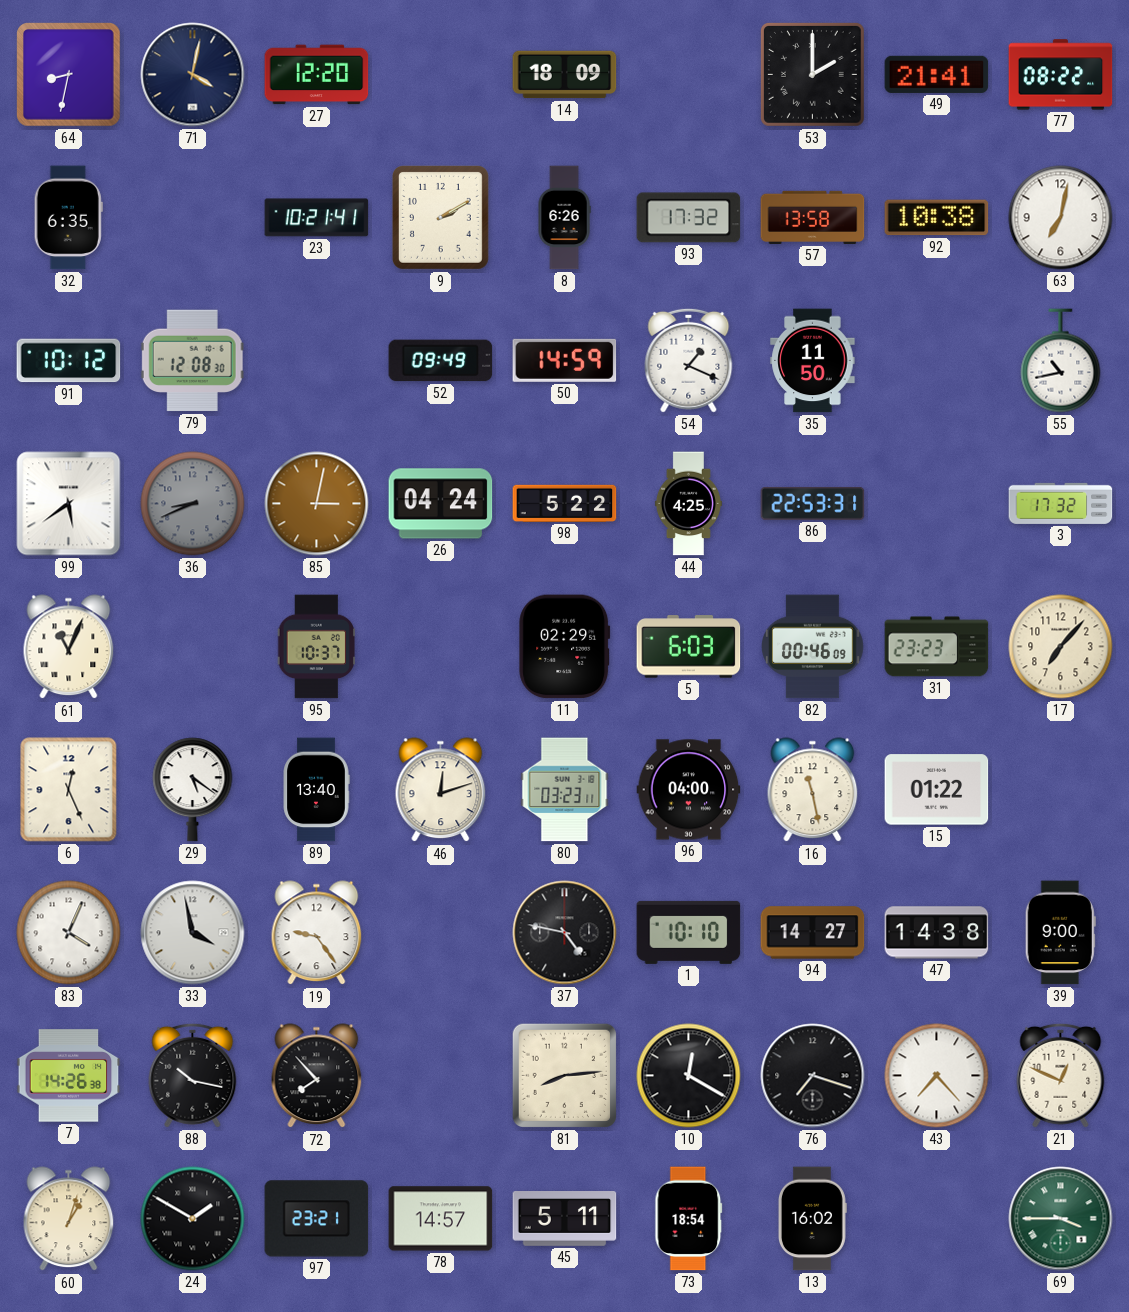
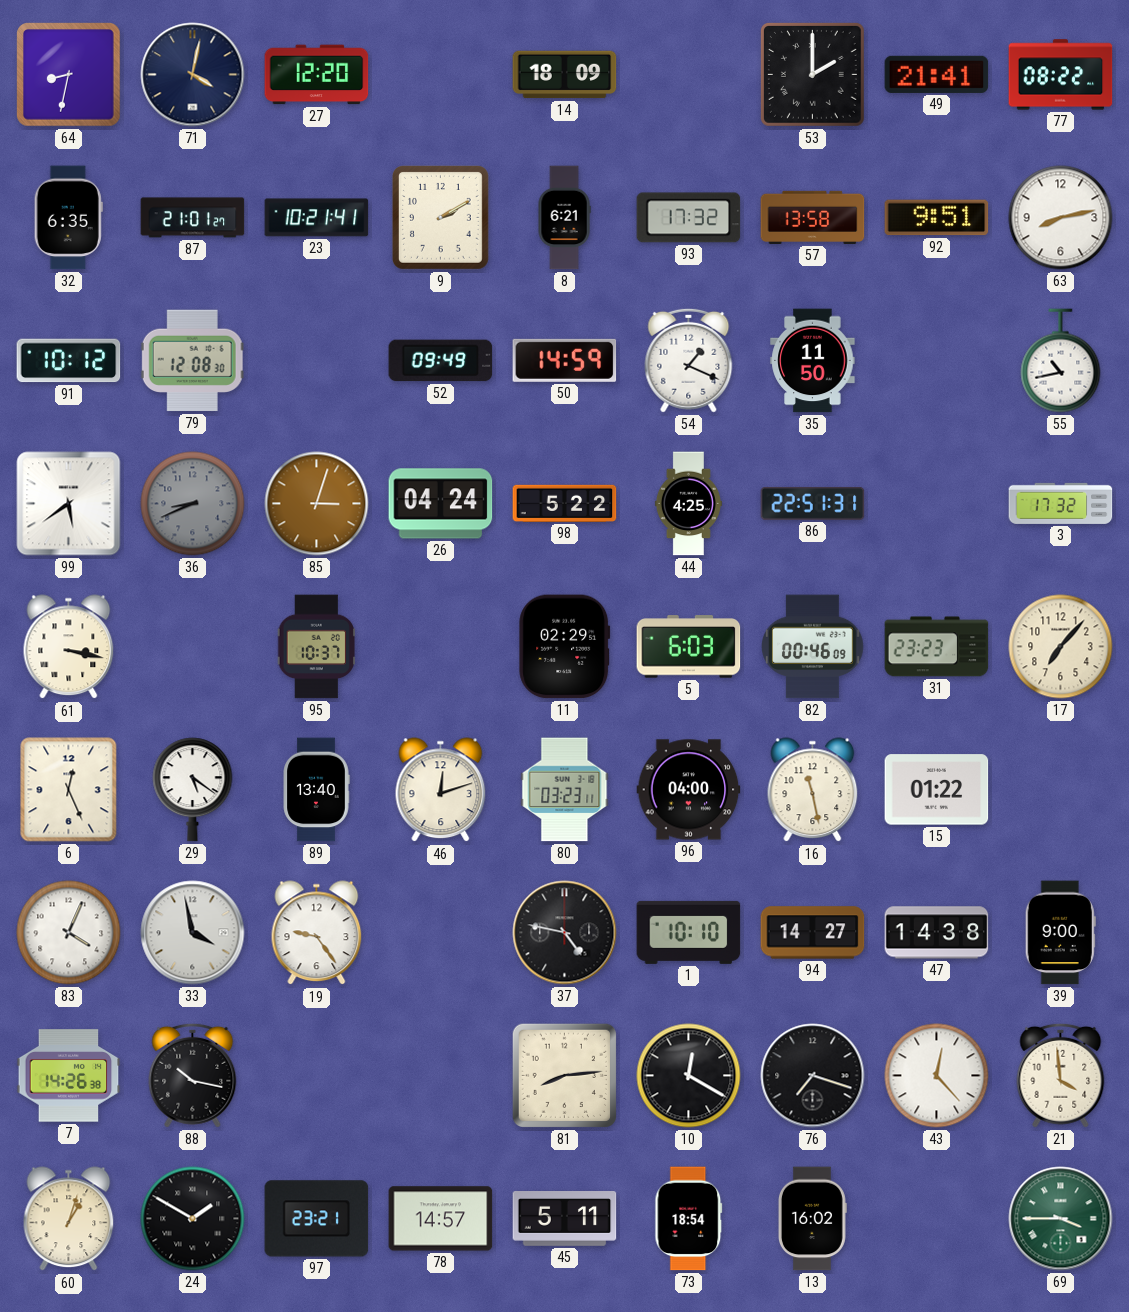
87: none -> 21:01 (193, 218)
8: 6:26 -> 6:21 (564, 218)
92: 10:38 -> 9:51 (937, 218)
63: 7:02 -> 8:13 (1061, 218)
85: 3:02 -> 3:03 (317, 504)
86: 22:53 -> 22:51 (813, 503)
61: 11:04 -> 3:17 (69, 647)
72: 7:53 -> none (317, 1076)
43: 7:23 -> 12:23 (937, 1076)
21: 12:49 -> 3:59 (1061, 1075)
